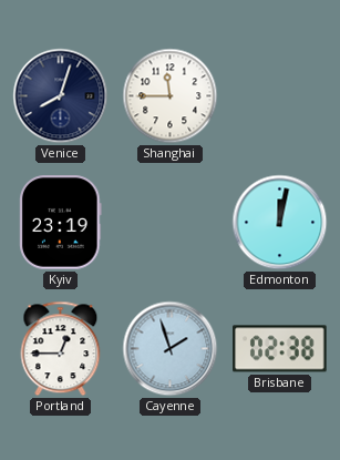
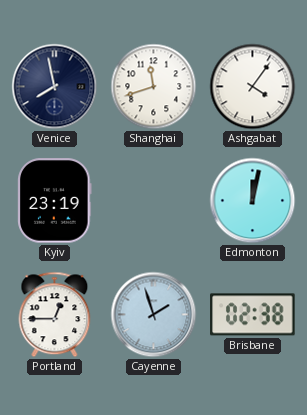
Venice: 8:03 -> 7:58 (55, 87)
Shanghai: 11:45 -> 11:42 (154, 87)
Ashgabat: none -> 4:06 (253, 87)
